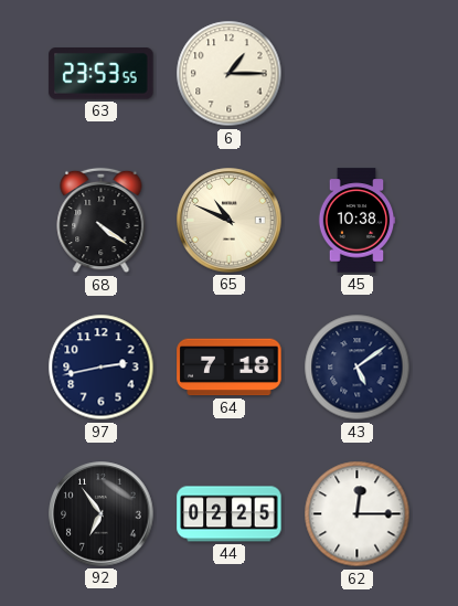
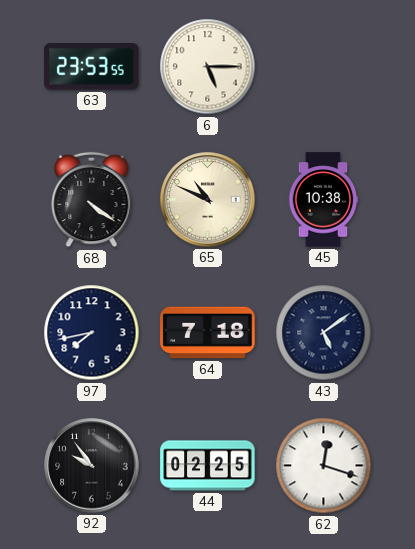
6: 1:15 -> 5:15 (208, 67)
97: 2:43 -> 7:43 (92, 333)
92: 6:54 -> 9:54 (92, 466)
62: 12:15 -> 12:18 (324, 466)
